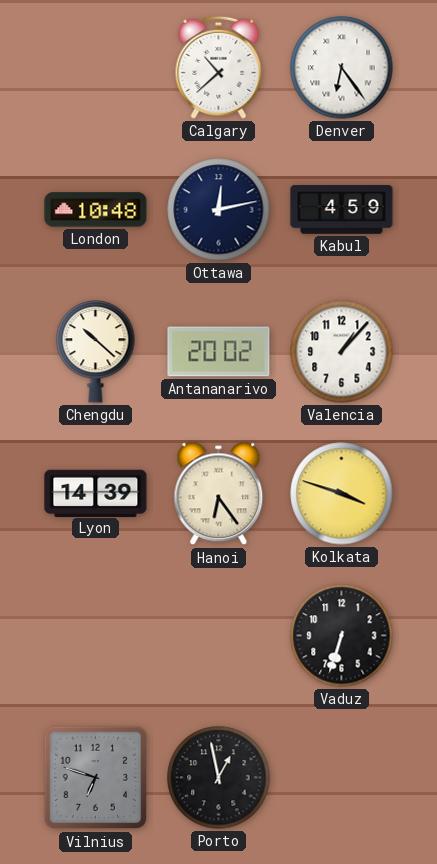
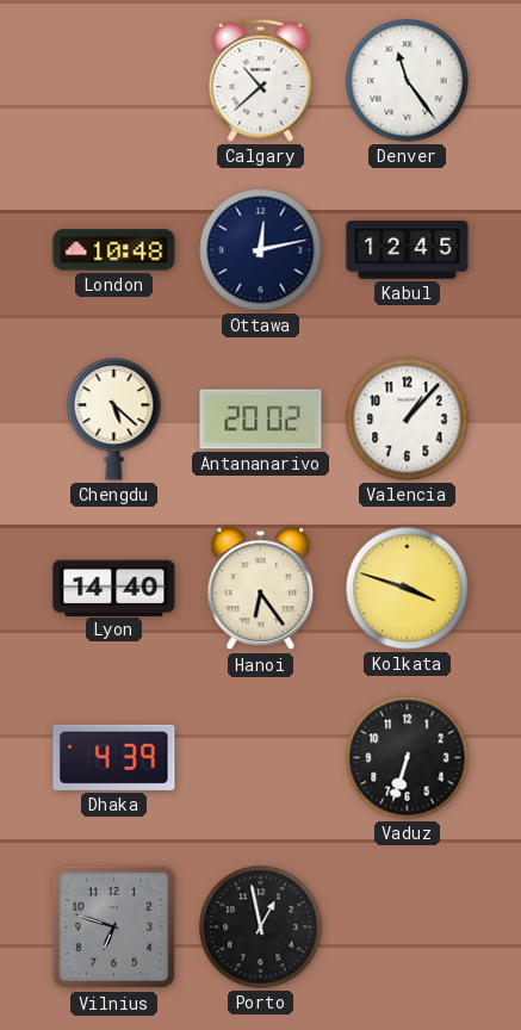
Denver: 6:24 -> 11:24 (408, 81)
Kabul: 4:59 -> 12:45 (408, 250)
Chengdu: 10:22 -> 5:22 (114, 420)
Lyon: 14:39 -> 14:40 (114, 588)
Dhaka: none -> 4:39 (114, 757)
